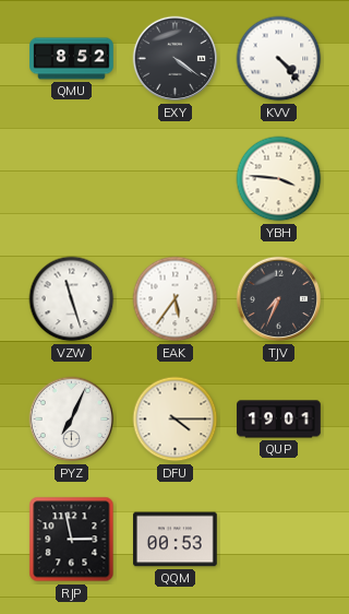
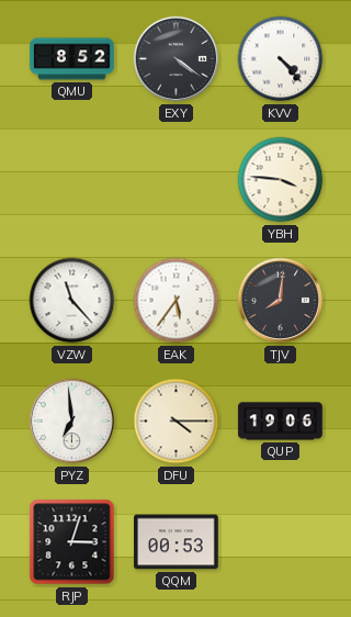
VZW: 11:27 -> 11:23 (72, 301)
TJV: 7:34 -> 8:01 (281, 301)
PYZ: 7:04 -> 6:59 (72, 422)
QUP: 19:01 -> 19:06 (281, 422)
RJP: 2:58 -> 3:03 (72, 542)
